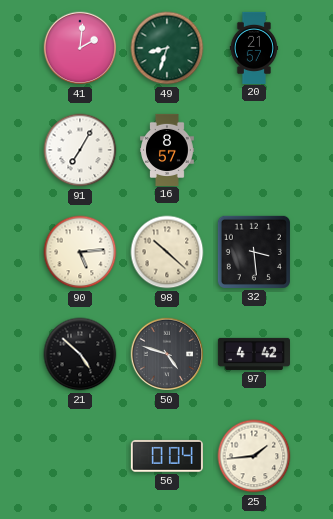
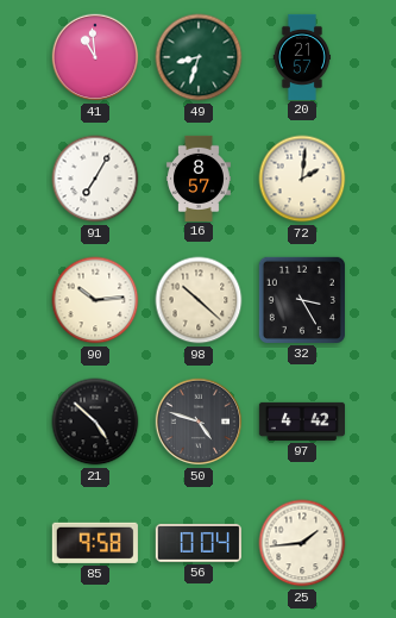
41: 2:01 -> 10:59 (95, 57)
72: none -> 2:01 (302, 179)
90: 5:14 -> 10:14 (95, 300)
32: 3:29 -> 3:25 (302, 300)
85: none -> 9:58 (95, 543)
